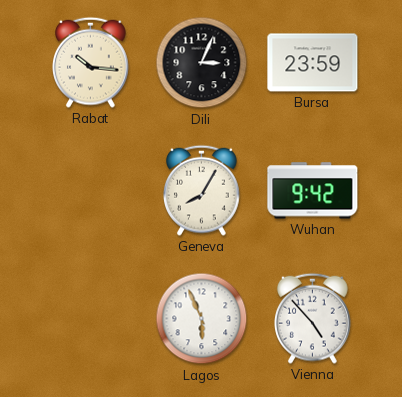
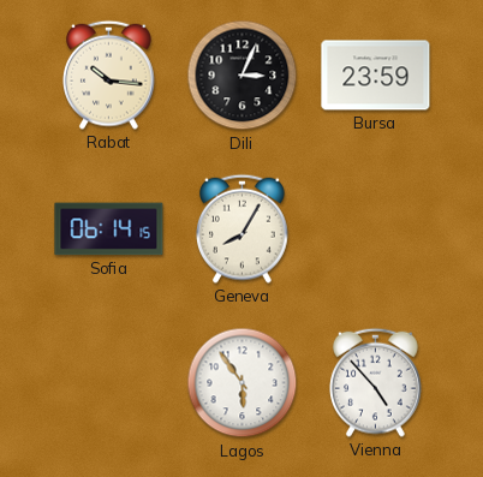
Sofia: none -> 06:14 (109, 229)
Wuhan: 9:42 -> none (313, 191)
Lagos: 5:56 -> 5:54 (243, 383)
